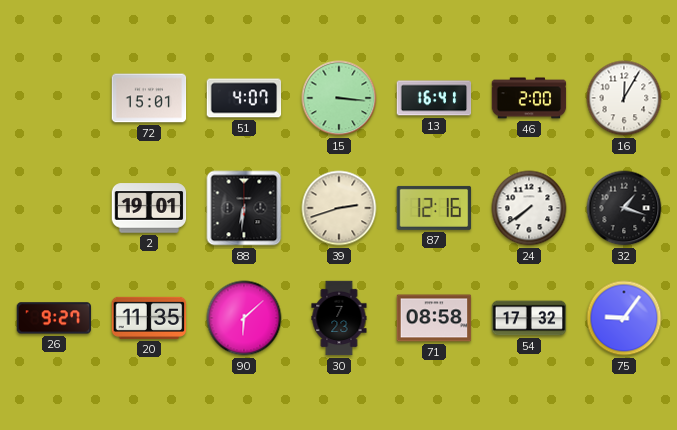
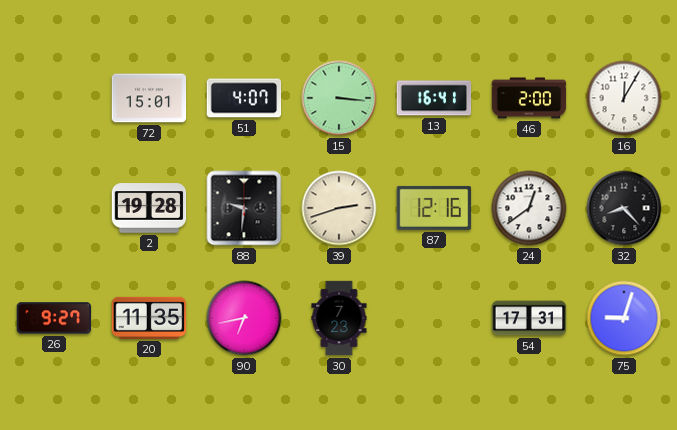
2: 19:01 -> 19:28 (149, 208)
88: 6:31 -> 9:31 (244, 208)
24: 7:39 -> 12:39 (529, 208)
32: 1:18 -> 8:23 (624, 208)
90: 6:08 -> 6:43 (244, 318)
71: 08:58 -> none (434, 318)
54: 17:32 -> 17:31 (529, 318)
75: 9:06 -> 9:03 (624, 318)
